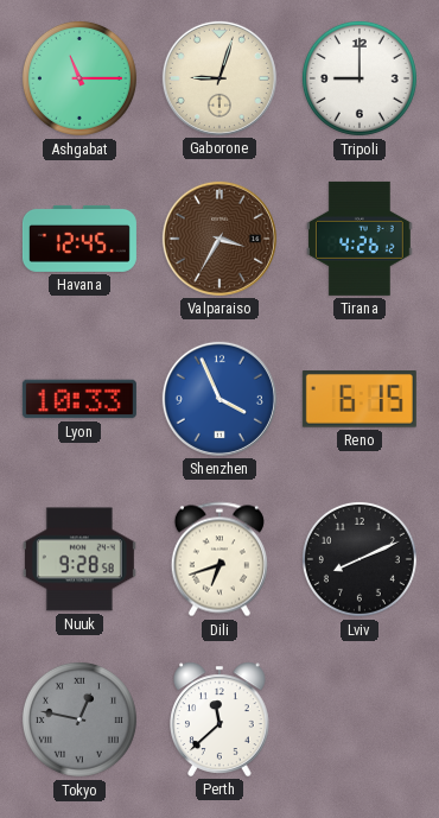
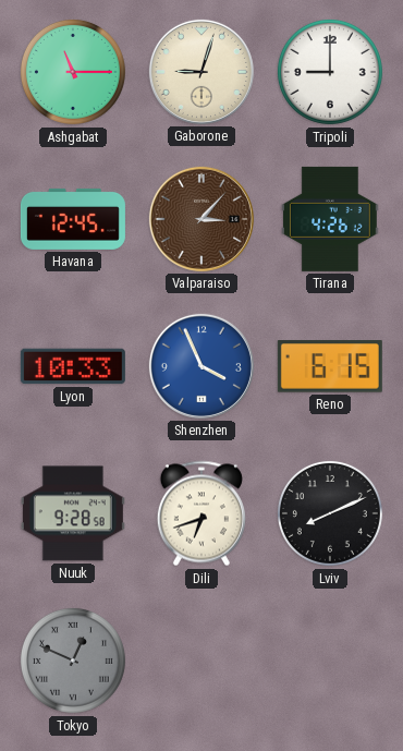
Valparaiso: 3:35 -> 3:07 (201, 219)
Tokyo: 12:47 -> 12:49 (73, 661)
Perth: 11:38 -> none (221, 719)
